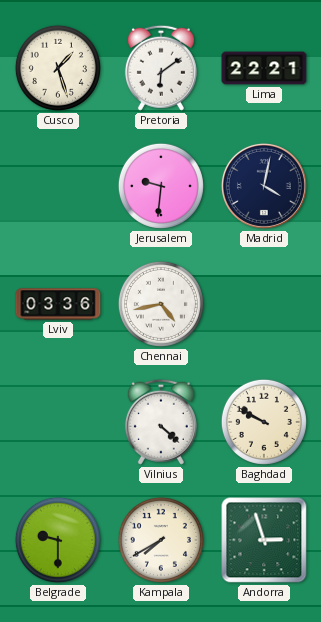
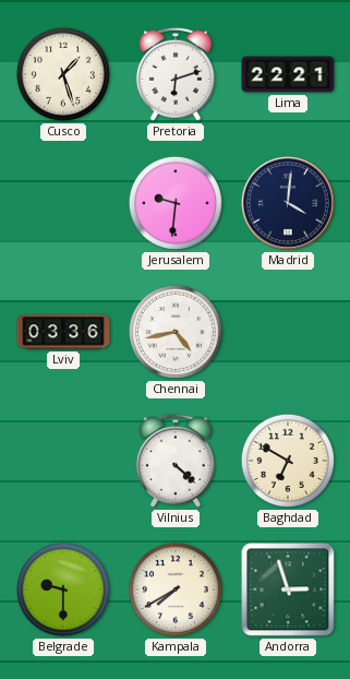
Pretoria: 6:09 -> 6:12 (176, 74)
Madrid: 4:02 -> 4:01 (288, 203)
Baghdad: 9:50 -> 6:50 (288, 461)
